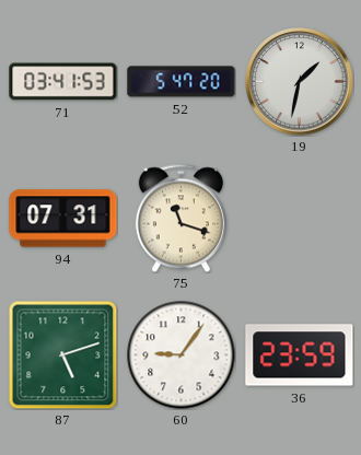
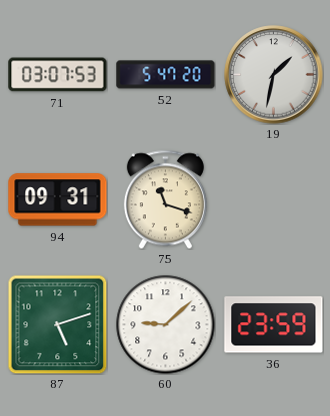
71: 03:41 -> 03:07 (58, 75)
94: 07:31 -> 09:31 (58, 200)
60: 9:06 -> 9:08 (166, 325)
